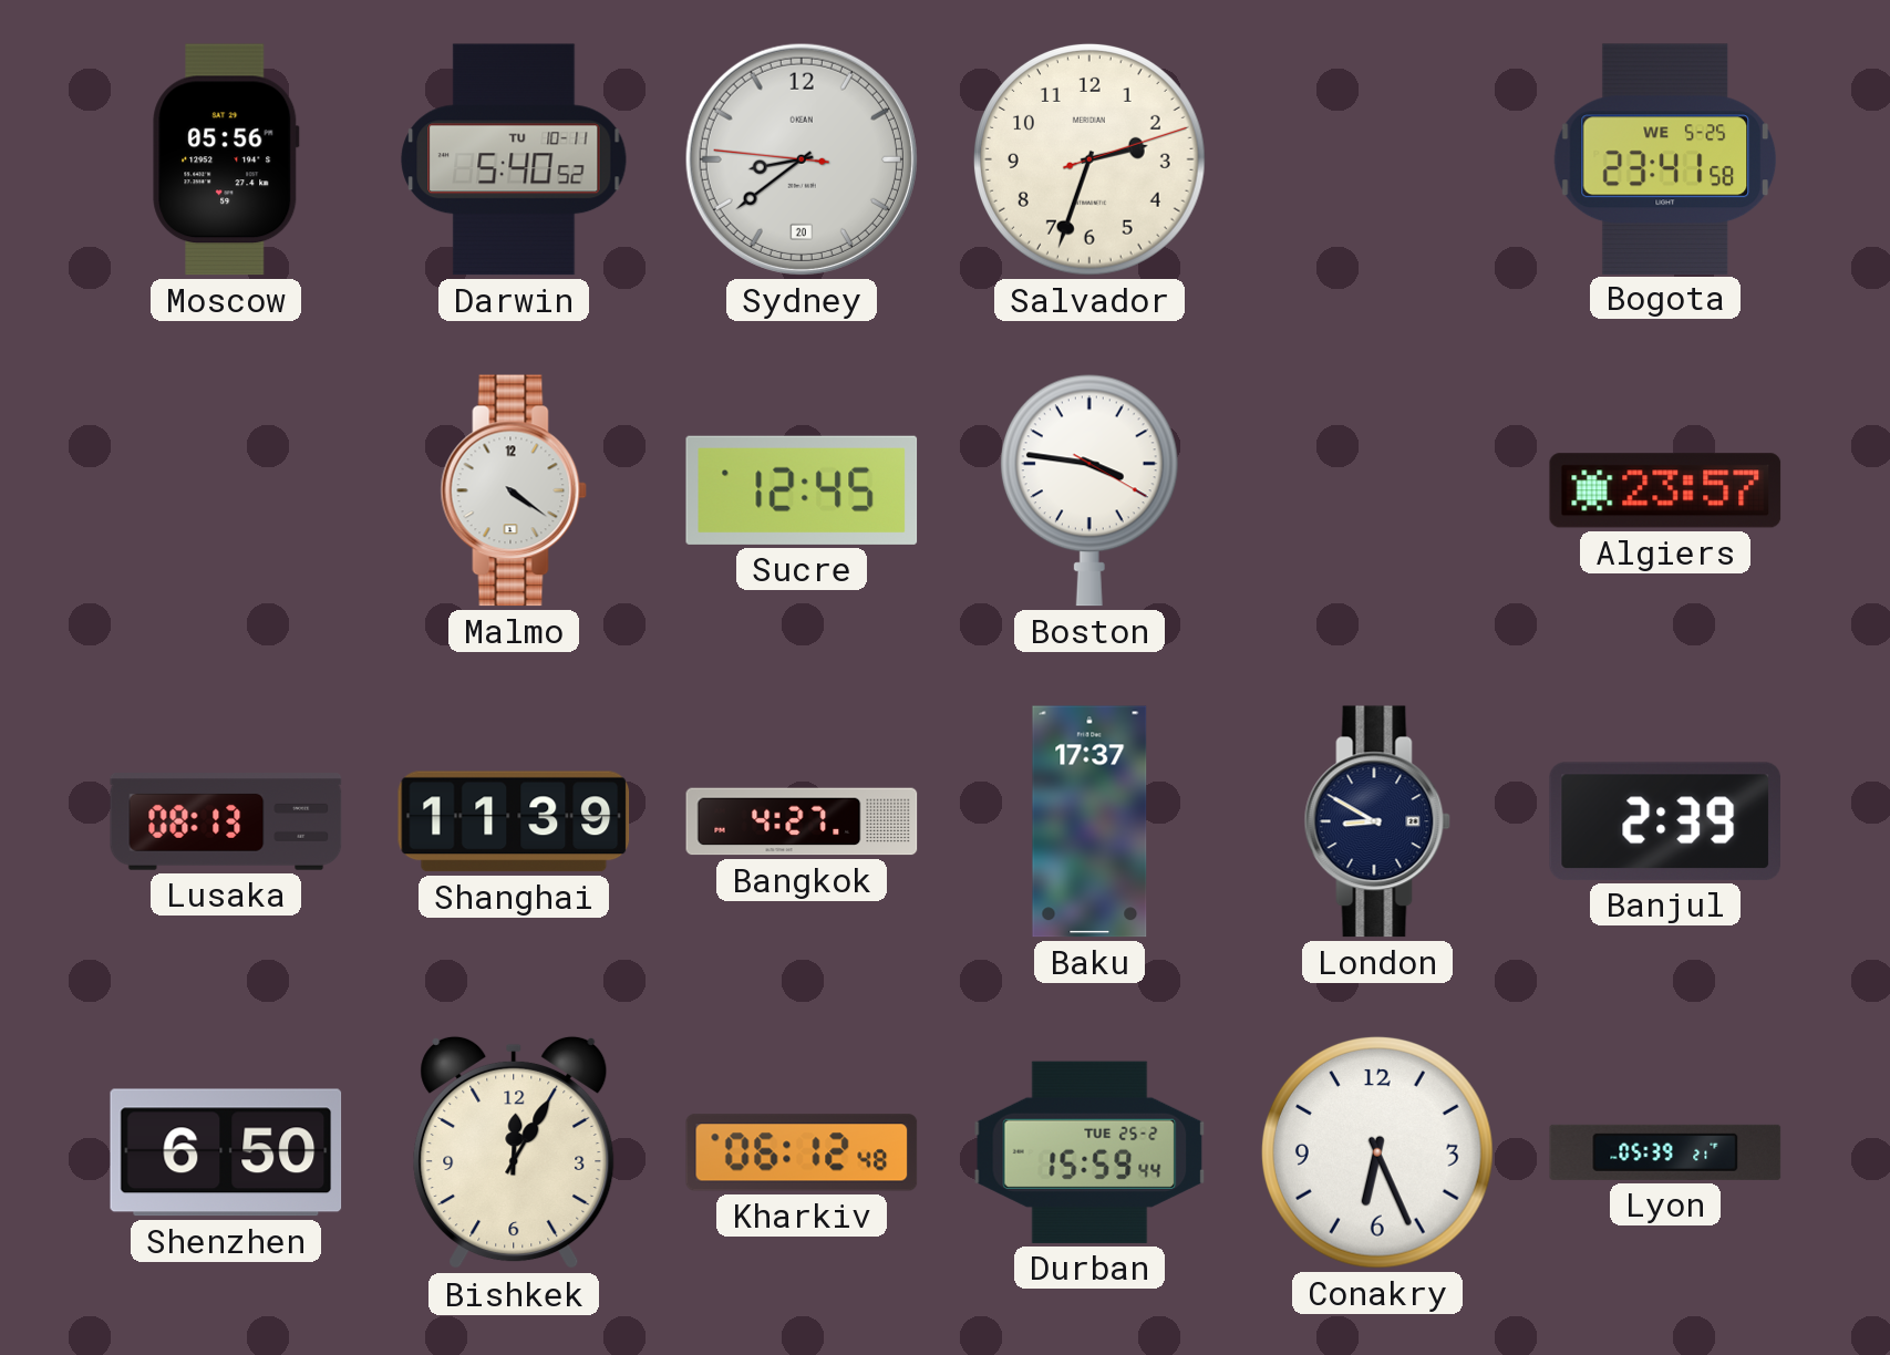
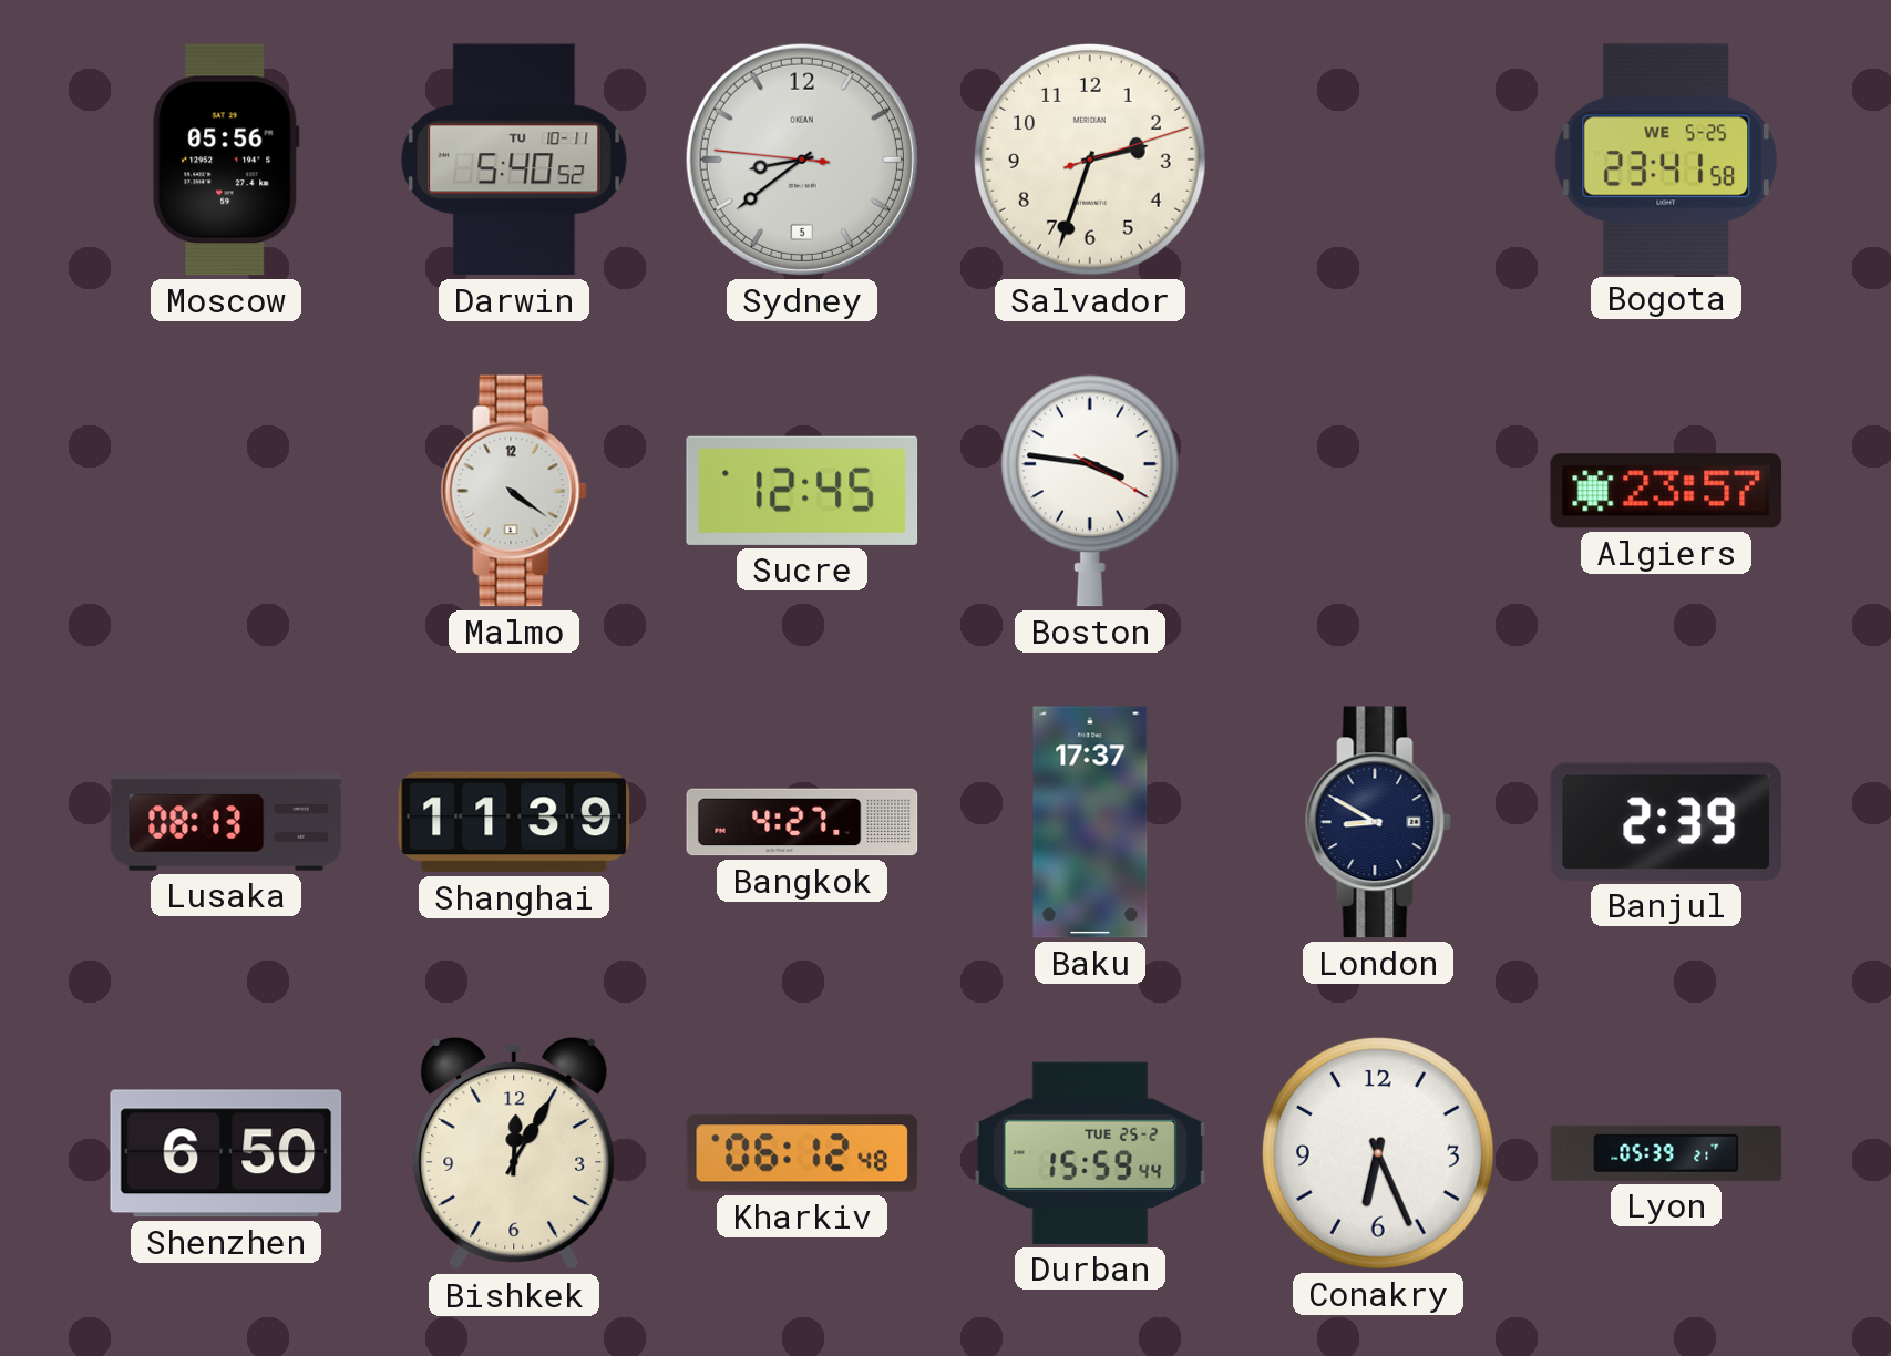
Sydney date: 20 -> 5 (802, 160)
